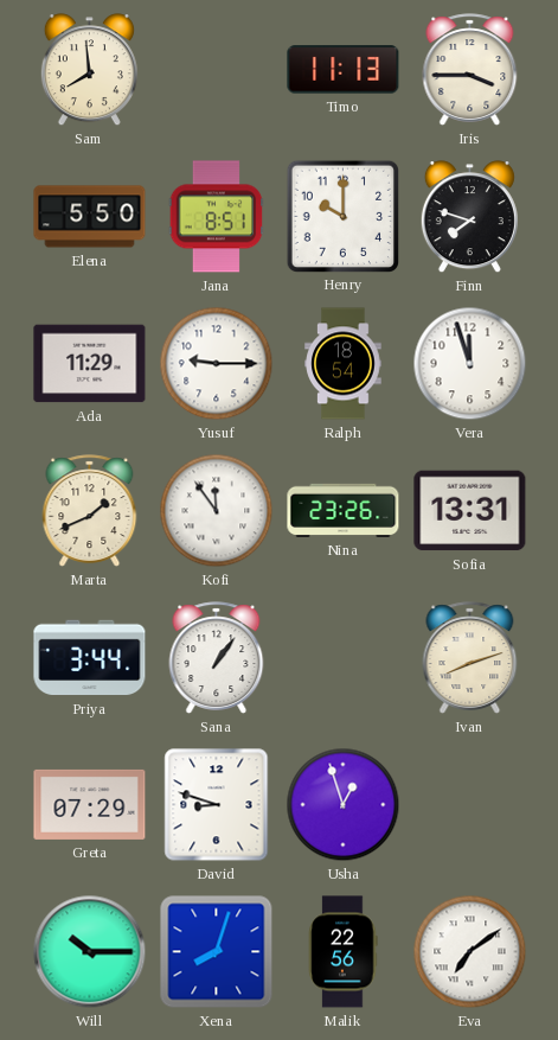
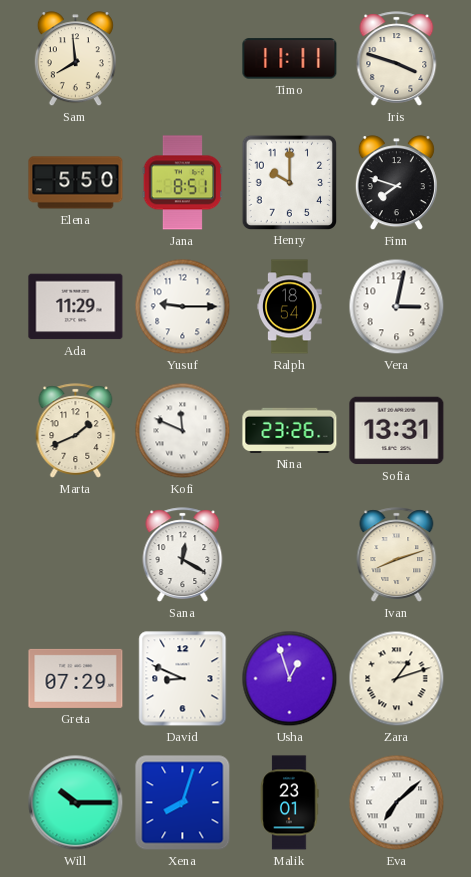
Timo: 11:13 -> 11:11 (290, 59)
Iris: 3:45 -> 3:48 (397, 59)
Vera: 11:57 -> 3:02 (397, 307)
Kofi: 11:54 -> 11:49 (183, 431)
Priya: 3:44 -> none (90, 658)
Sana: 1:06 -> 12:20 (183, 555)
David: 8:48 -> 8:49 (183, 679)
Zara: none -> 1:12 (397, 679)
Malik: 22:56 -> 23:01 (290, 803)
Eva: 7:09 -> 7:08 (397, 803)
